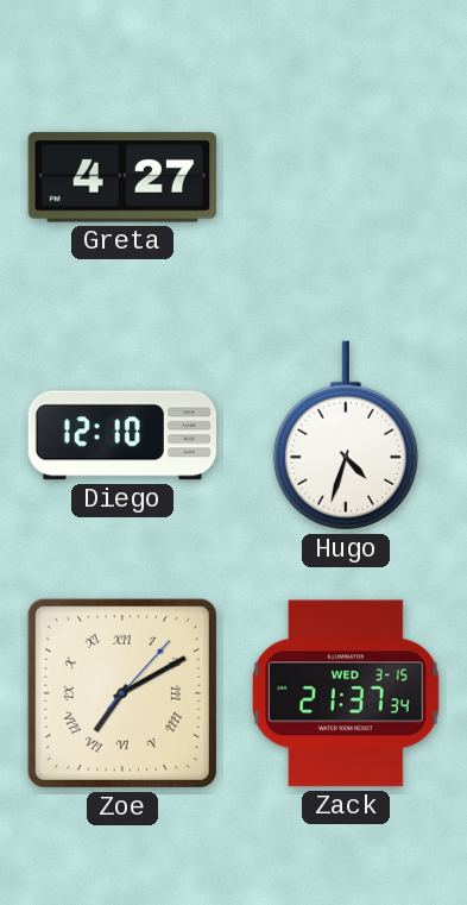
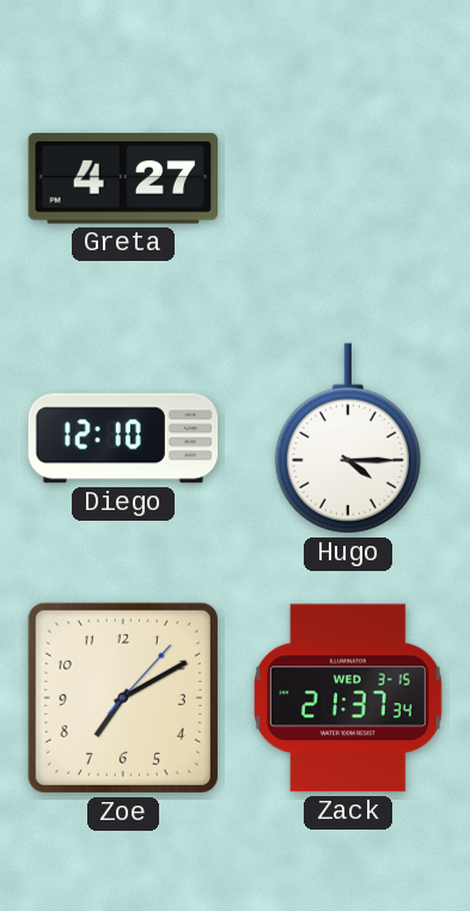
Hugo: 4:33 -> 4:15 (348, 438)
Zoe numerals: Roman -> Arabic (123, 698)
